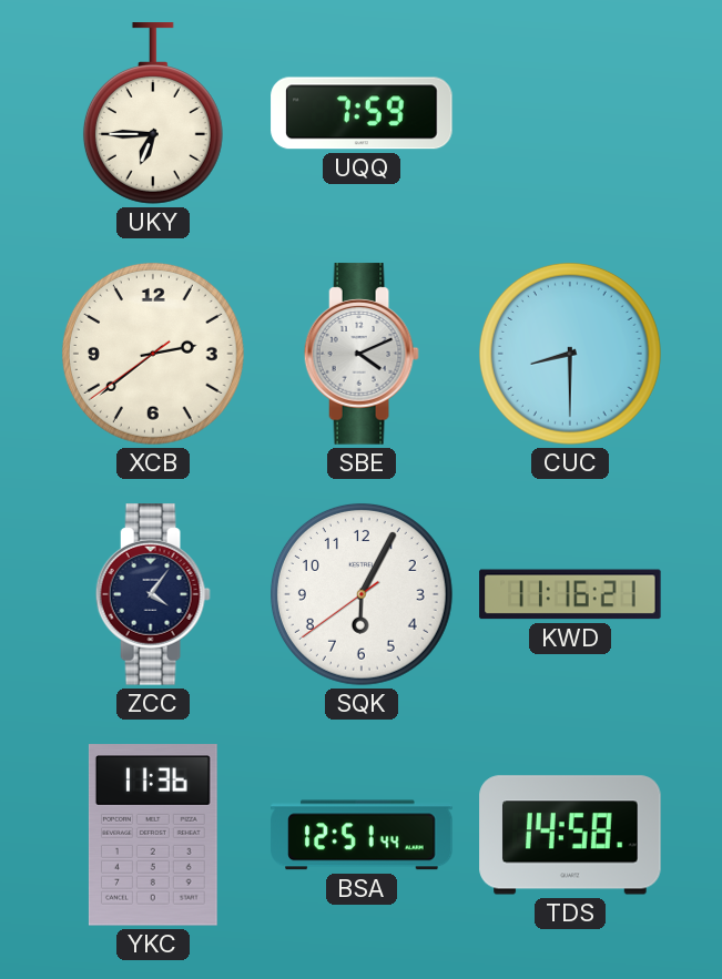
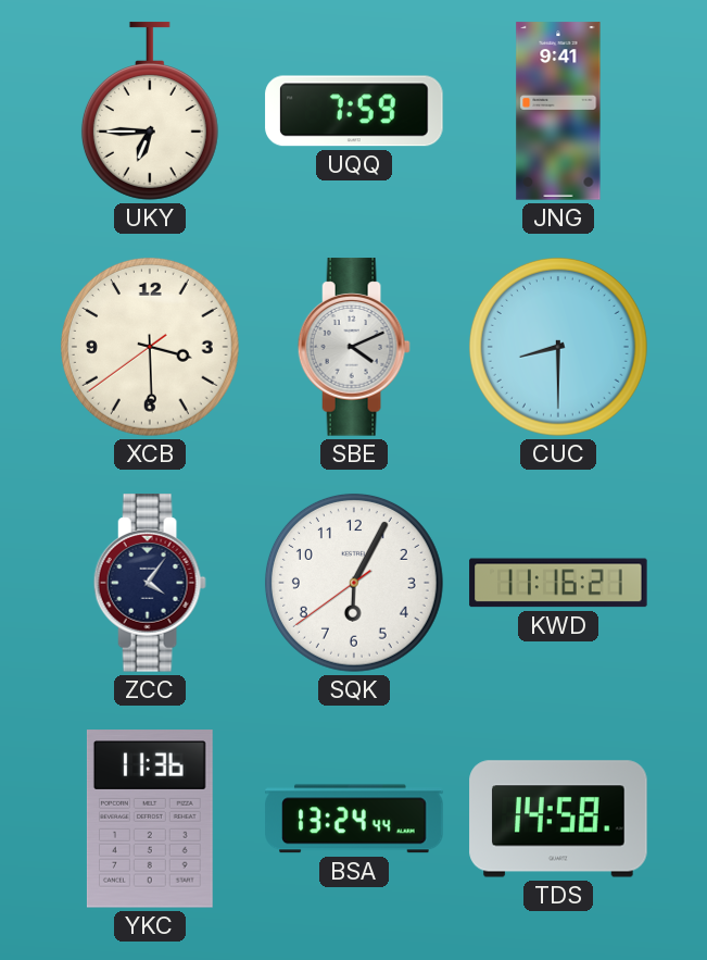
JNG: none -> 9:41 (558, 111)
XCB: 2:38 -> 3:29 (150, 347)
BSA: 12:51 -> 13:24 (354, 819)
